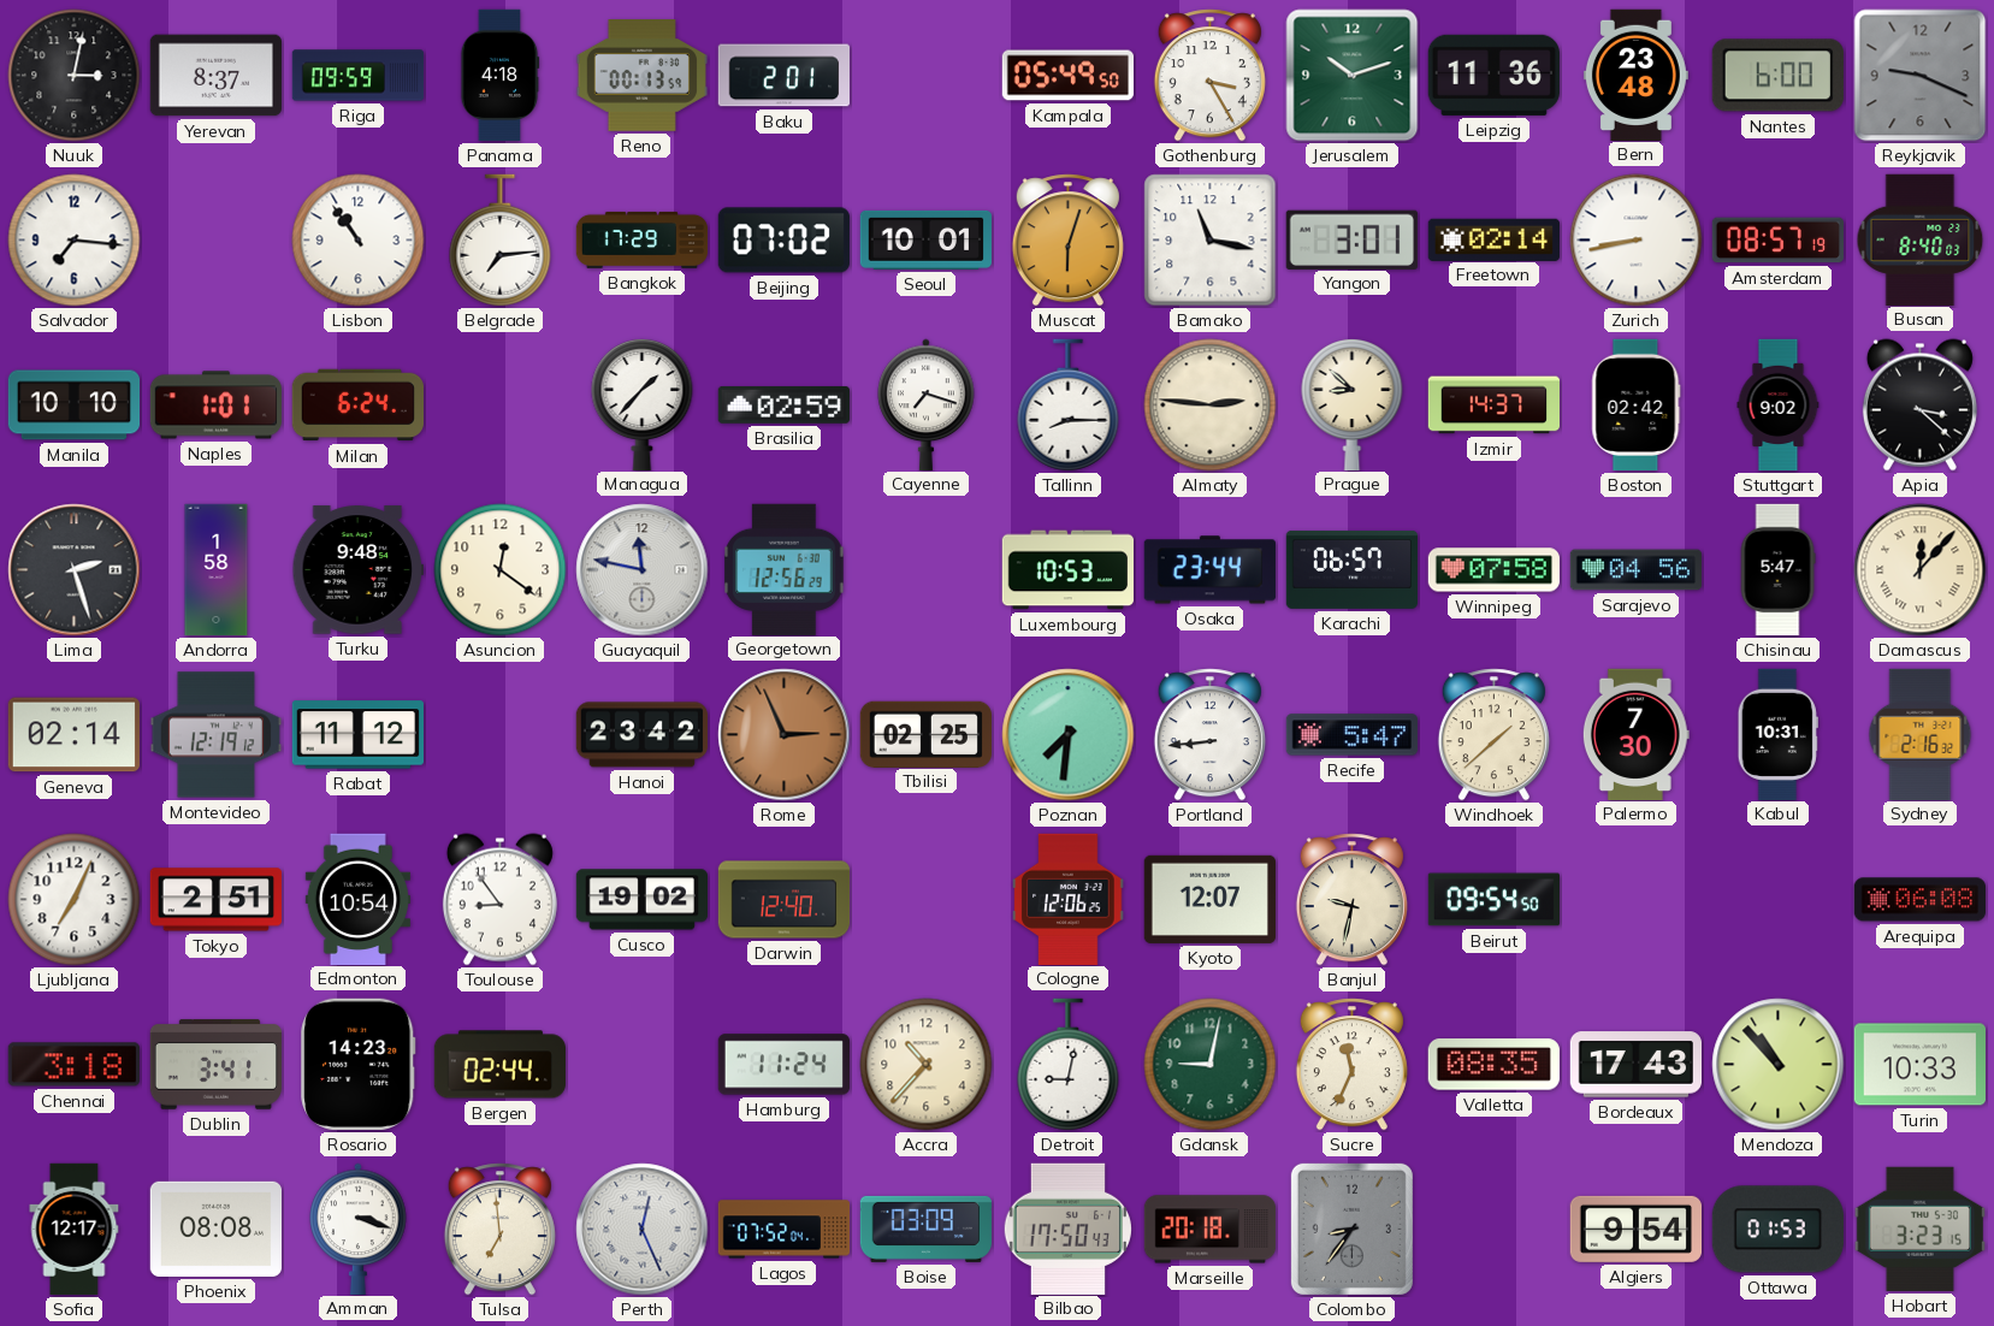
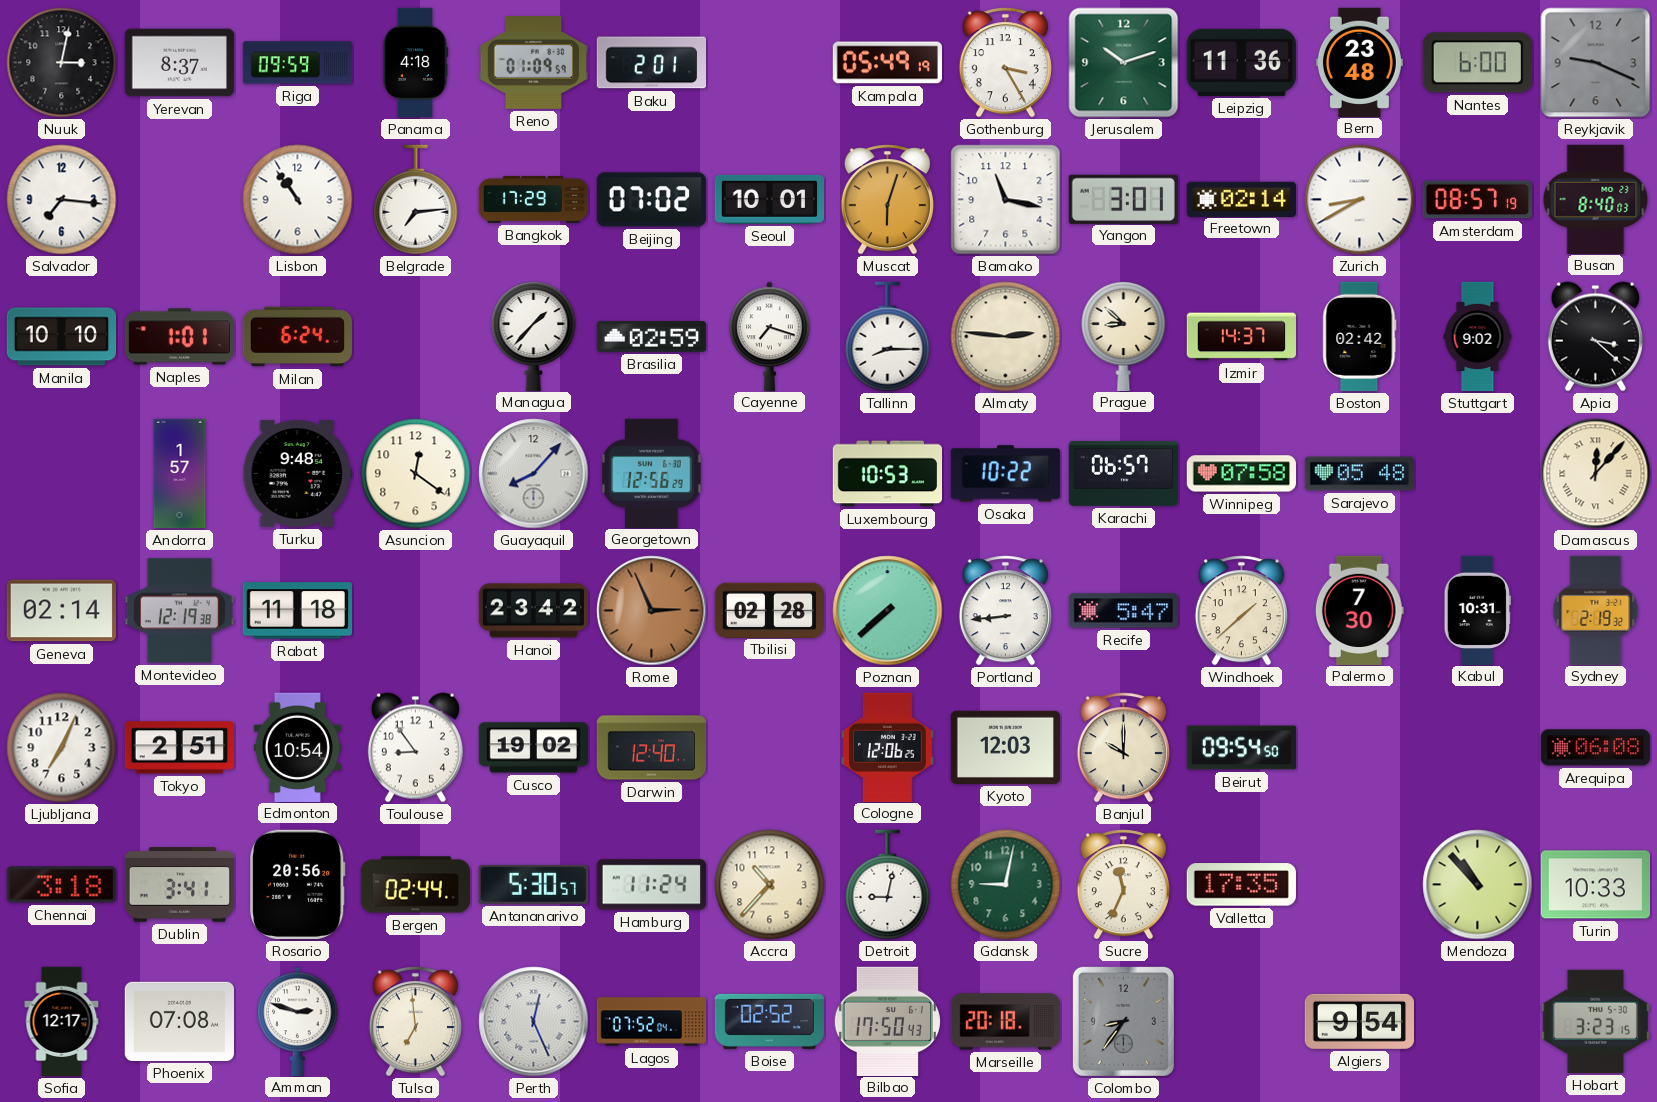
Reno: 00:13 -> 01:09 (533, 63)
Kampala: 05:49:50 -> 05:49:19 (887, 63)
Zurich: 8:43 -> 8:40 (1360, 200)
Lima: 2:27 -> none (75, 570)
Andorra: 1:58 -> 1:57 (180, 474)
Guayaquil: 11:47 -> 8:07 (534, 474)
Osaka: 23:44 -> 10:22 (1005, 474)
Sarajevo: 04:56 -> 05:48 (1360, 474)
Chisinau: 5:47 -> none (1777, 570)
Montevideo: 12:19:12 -> 12:19:38 (179, 611)
Rabat: 11:12 -> 11:18 (297, 611)
Tbilisi: 02:25 -> 02:28 (769, 610)
Poznan: 7:31 -> 7:38 (888, 611)
Sydney: 2:16 -> 2:19 (1596, 610)
Kyoto: 12:07 -> 12:03 (1005, 747)
Banjul: 9:32 -> 10:00 (1123, 748)
Rosario: 14:23 -> 20:56 (298, 884)
Antananarivo: none -> 5:30 (533, 884)
Valletta: 08:35 -> 17:35 (1241, 885)
Bordeaux: 17:43 -> none (1635, 1065)
Phoenix: 08:08 -> 07:08 (179, 1021)
Amman: 3:18 -> 2:48 (298, 1021)
Boise: 03:09 -> 02:52 (769, 1021)
Ottawa: 01:53 -> none (1777, 1230)
